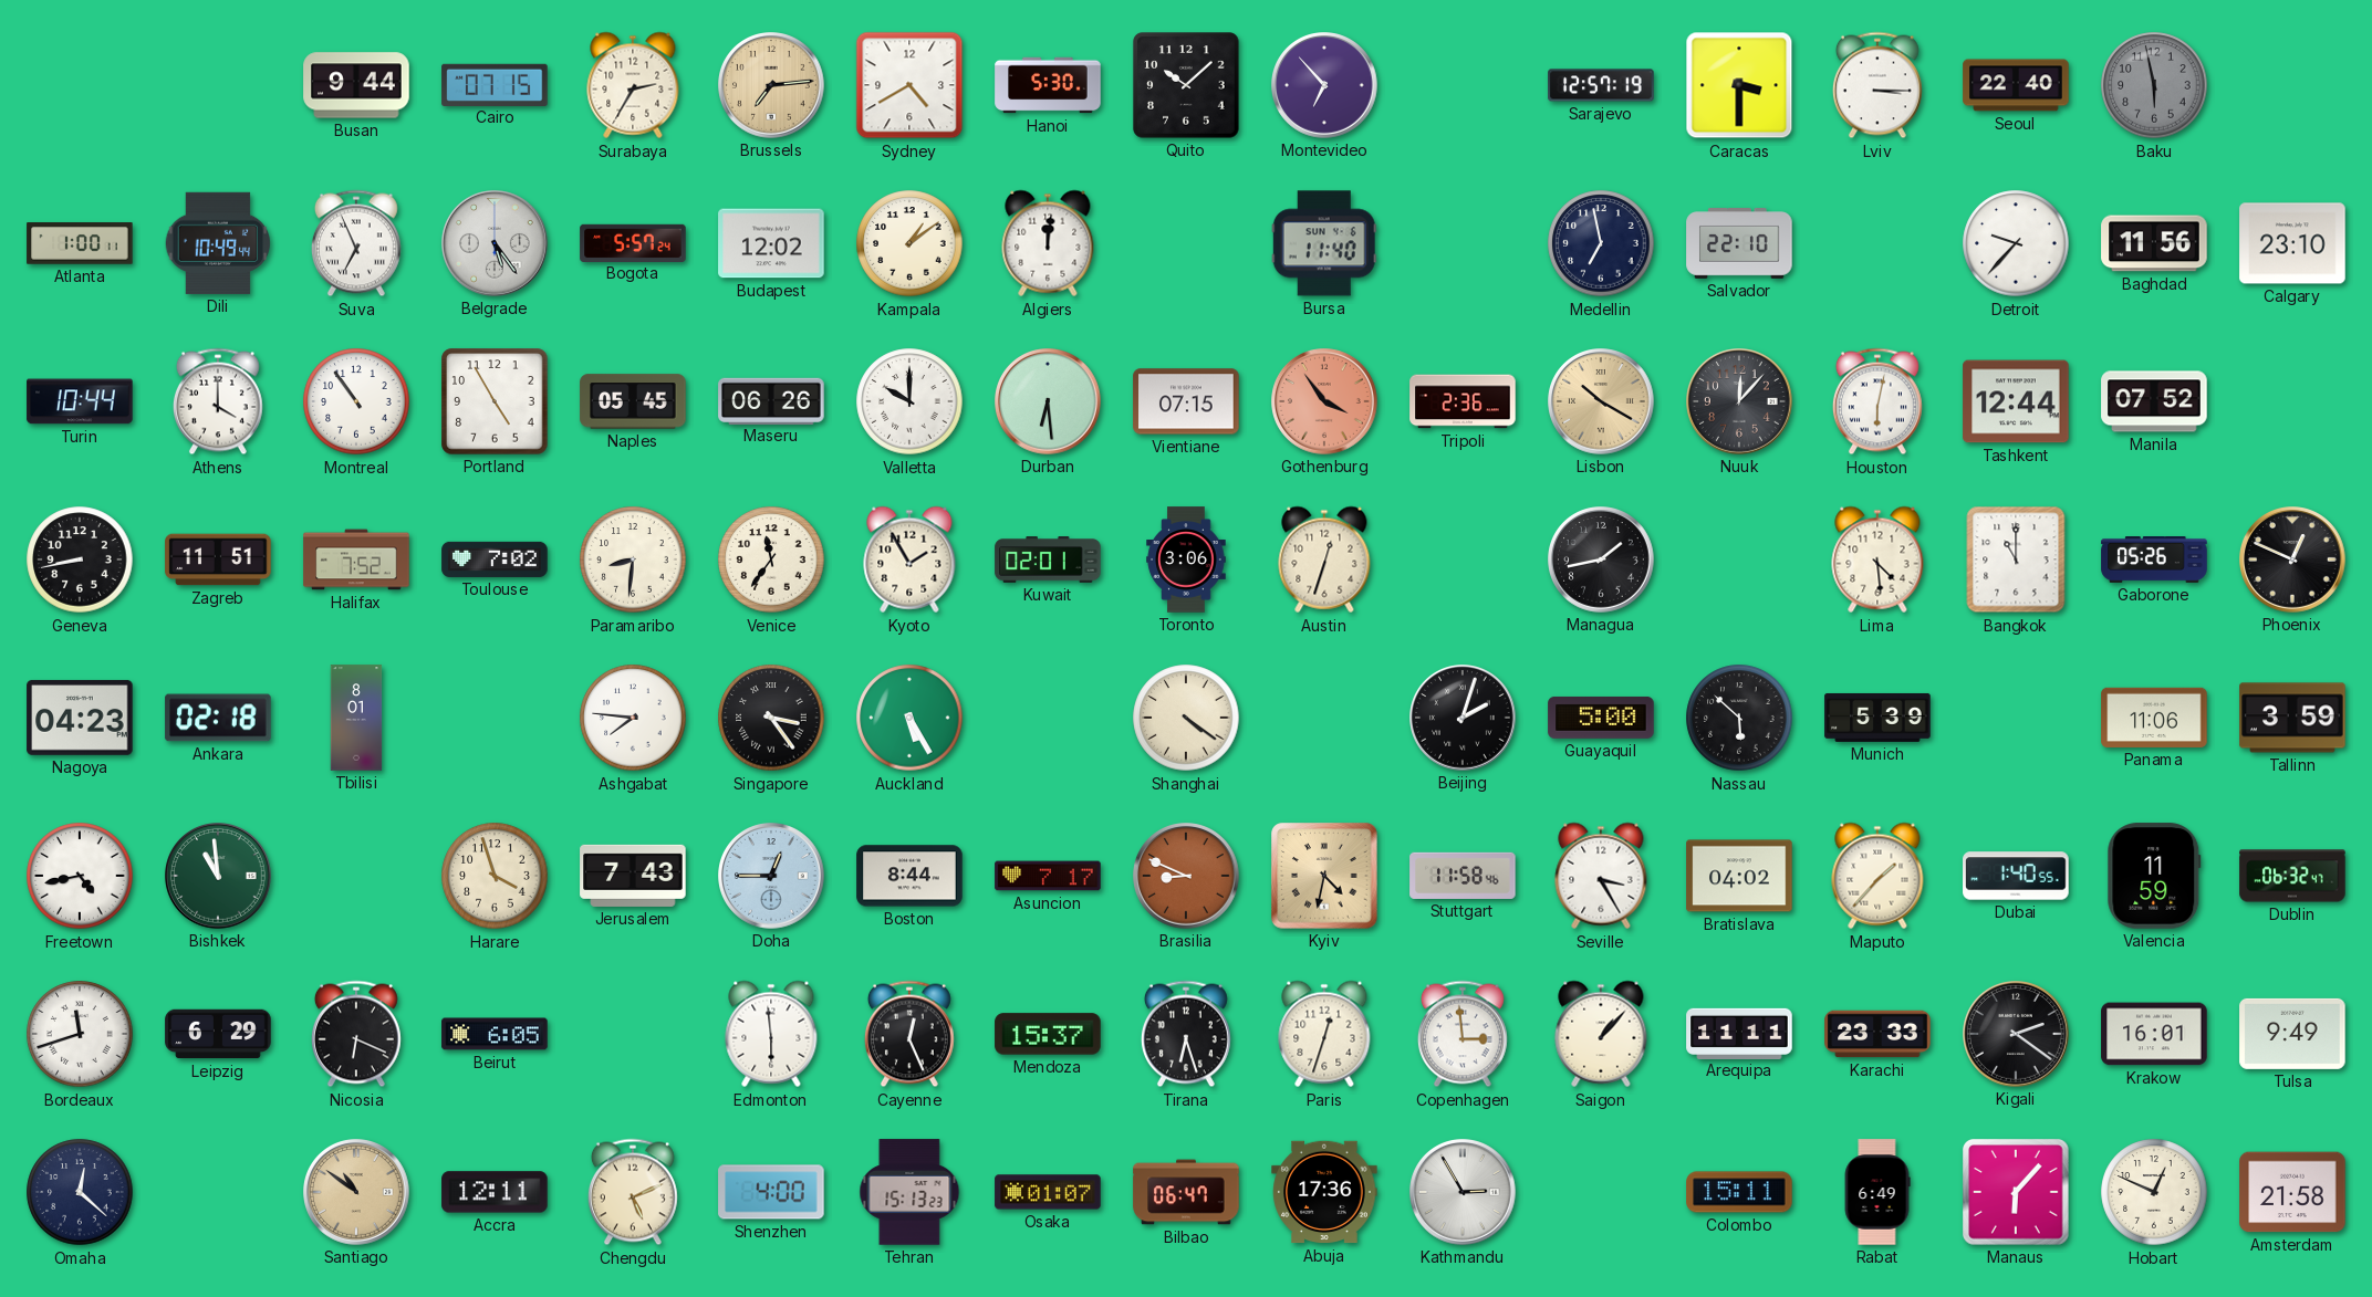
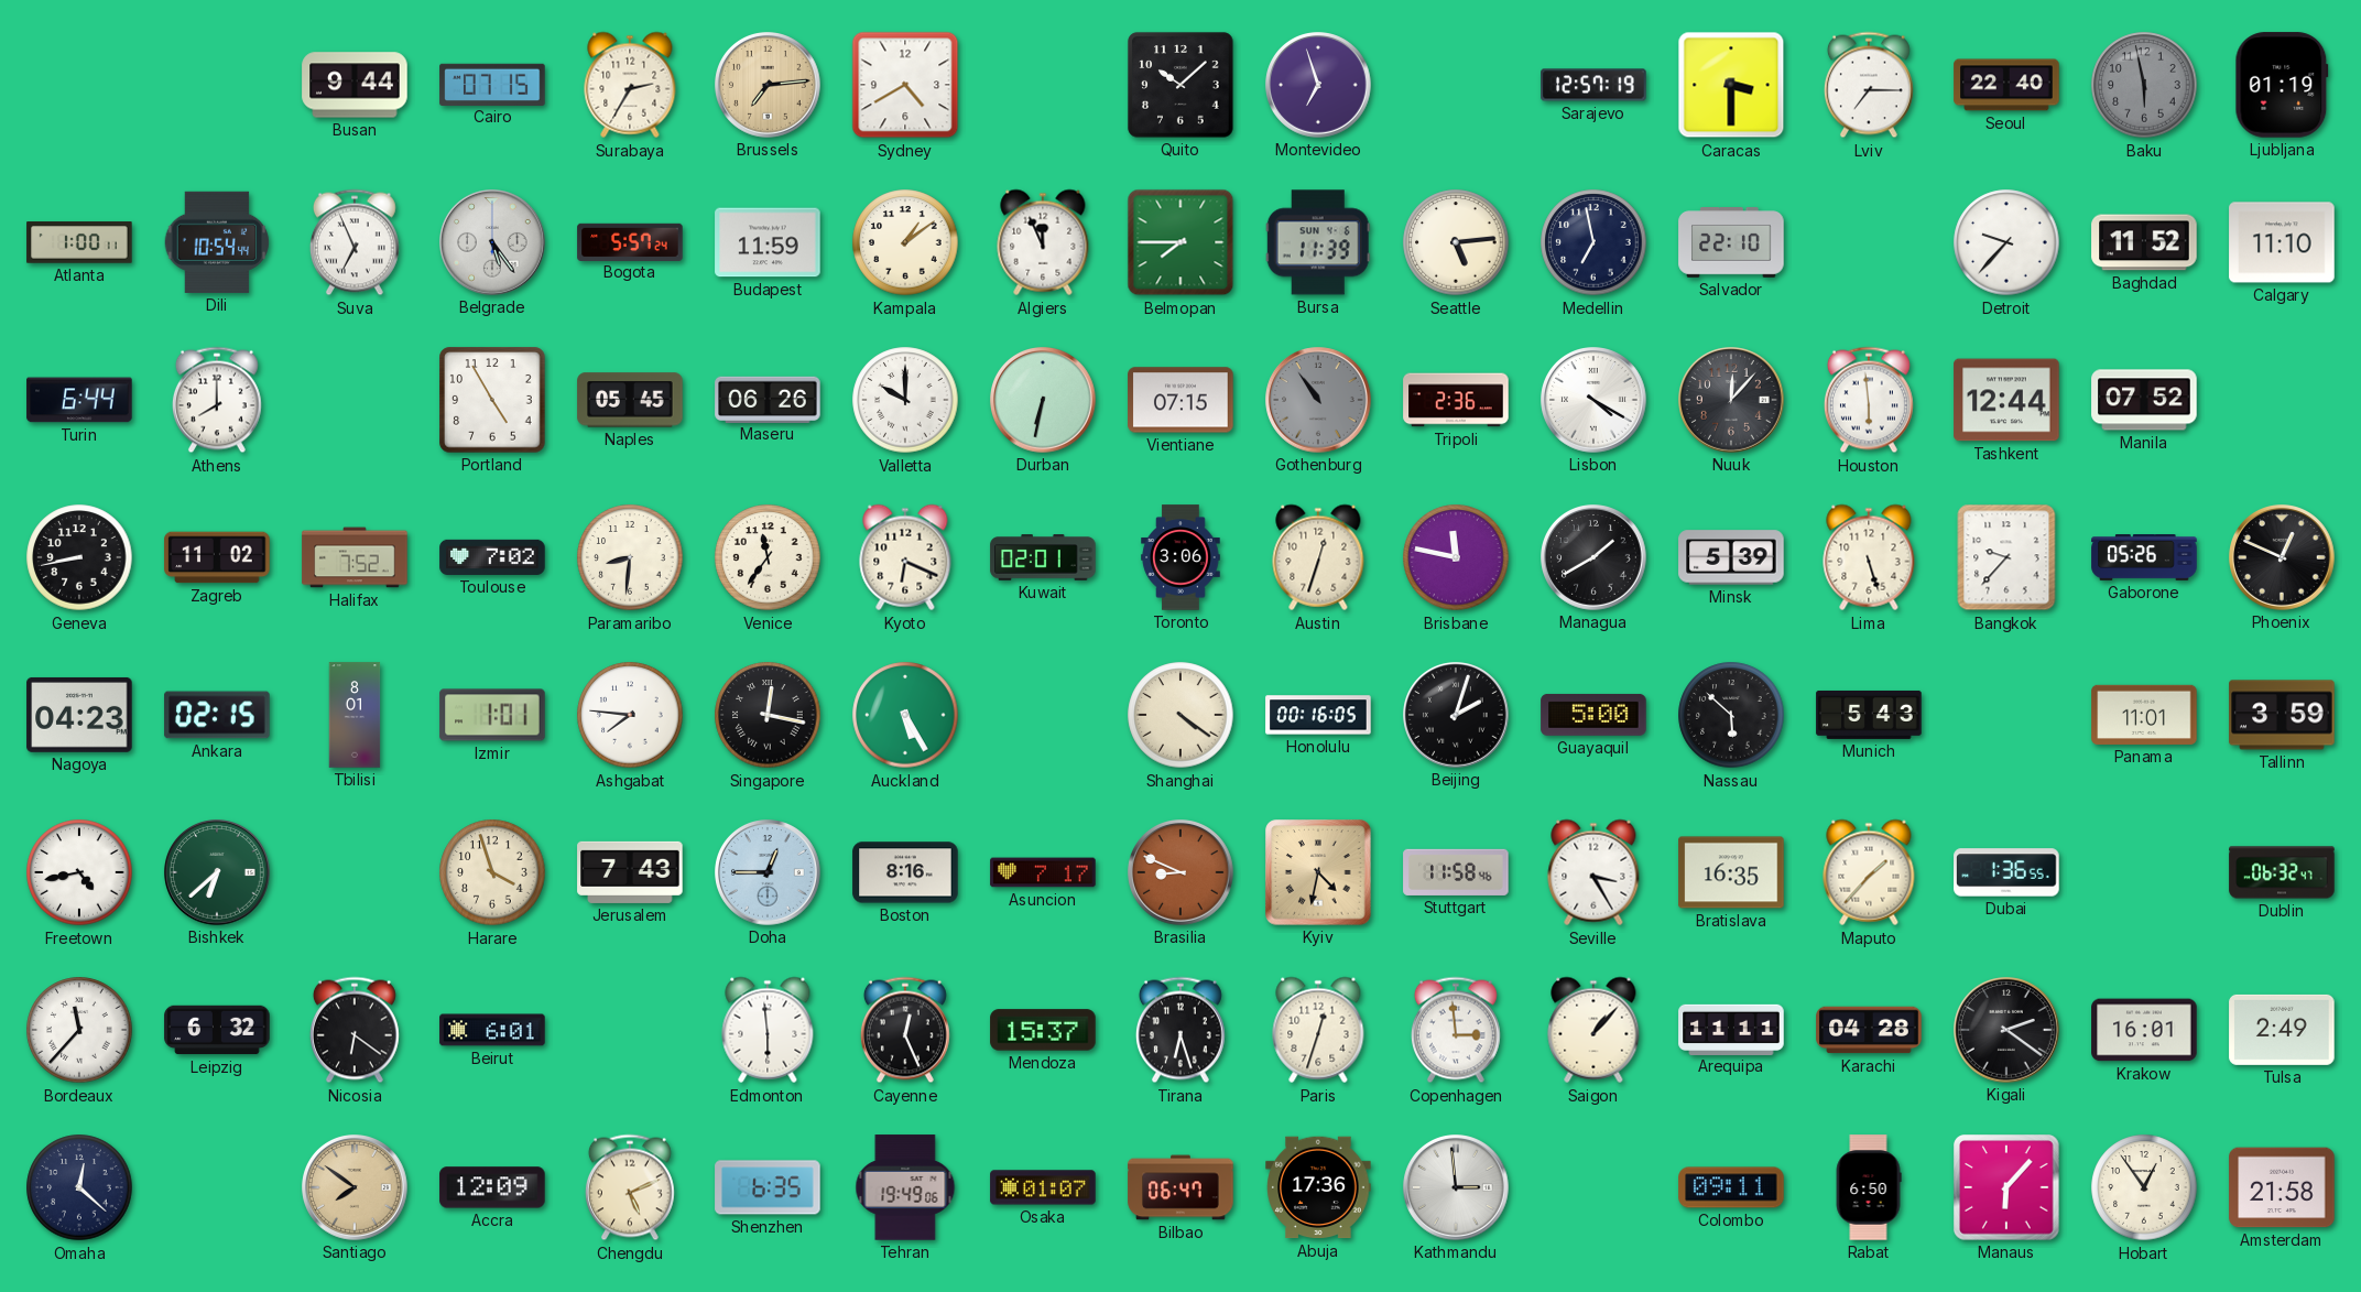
Hanoi: 5:30 -> none (1048, 85)
Montevideo: 6:53 -> 6:57 (1318, 85)
Lviv: 3:15 -> 7:15 (1869, 85)
Ljubljana: none -> 01:19 (2282, 85)
Dili: 10:49 -> 10:54 (217, 242)
Budapest: 12:02 -> 11:59 (768, 242)
Algiers: 12:01 -> 11:56 (1043, 242)
Belmopan: none -> 7:45 (1180, 242)
Bursa: 11:40 -> 11:39 (1318, 242)
Seattle: none -> 5:14 (1456, 242)
Baghdad: 11:56 -> 11:52 (2144, 242)
Calgary: 23:10 -> 11:10 (2282, 242)
Turin: 10:44 -> 6:44 (79, 400)
Athens: 4:00 -> 8:00 (217, 400)
Montreal: 10:54 -> none (356, 401)
Durban: 6:29 -> 6:32 (1043, 400)
Gothenburg: 3:54 -> 10:54 (1318, 400)
Gothenburg dial: salmon -> grey (1318, 400)
Lisbon: 10:20 -> 4:20 (1593, 400)
Lisbon dial: champagne -> white (1593, 400)
Houston: 6:02 -> 5:59 (1869, 400)
Zagreb: 11:51 -> 11:02 (217, 557)
Kyoto: 1:55 -> 6:19 (905, 557)
Brisbane: none -> 11:47 (1456, 557)
Managua: 1:43 -> 1:40 (1593, 557)
Minsk: none -> 5:39 (1731, 557)
Lima: 4:29 -> 5:27 (1869, 557)
Bangkok: 11:00 -> 9:37 (2006, 557)
Ankara: 02:18 -> 02:15 (217, 715)
Izmir: none -> 1:01 (492, 715)
Singapore: 3:24 -> 12:17 (768, 715)
Honolulu: none -> 00:16 (1318, 715)
Munich: 5:39 -> 5:43 (1869, 715)
Panama: 11:06 -> 11:01 (2144, 715)
Bishkek: 10:59 -> 6:38 (217, 872)
Boston: 8:44 -> 8:16 (905, 872)
Bratislava: 04:02 -> 16:35 (1731, 872)
Dubai: 1:40 -> 1:36 (2006, 872)
Valencia: 11:59 -> none (2154, 876)
Bordeaux: 11:42 -> 11:37 (79, 1030)
Leipzig: 6:29 -> 6:32 (217, 1030)
Nicosia: 6:19 -> 6:21 (355, 1030)
Beirut: 6:05 -> 6:01 (492, 1030)
Karachi: 23:33 -> 04:28 (1869, 1030)
Tulsa: 9:49 -> 2:49 (2282, 1030)
Santiago: 10:51 -> 7:51 (355, 1187)
Accra: 12:11 -> 12:09 (492, 1187)
Shenzhen: 4:00 -> 6:35 (768, 1187)
Tehran: 15:13 -> 19:49 (905, 1187)
Kathmandu: 2:55 -> 2:59 (1456, 1187)
Colombo: 15:11 -> 09:11 (1731, 1187)
Rabat: 6:49 -> 6:50 (1869, 1187)
Hobart: 12:49 -> 12:54 (2144, 1187)
